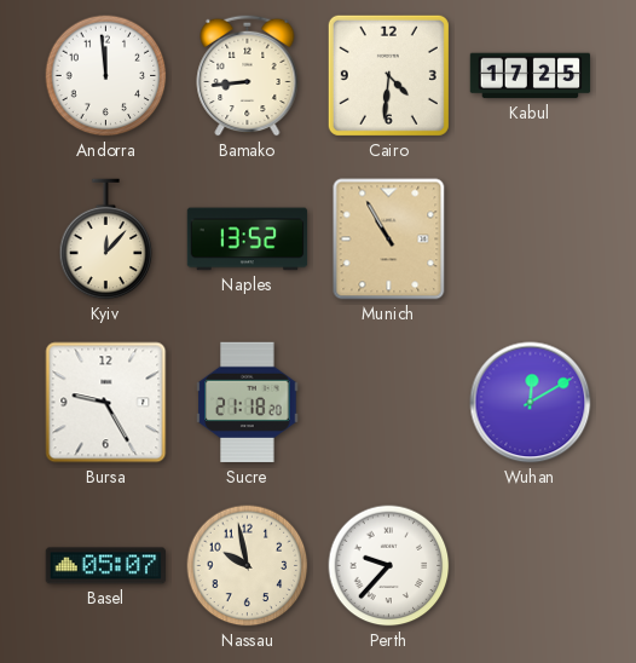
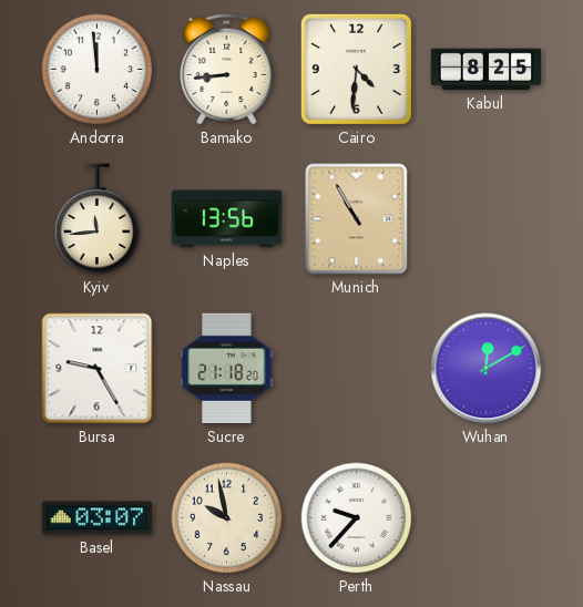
Kabul: 17:25 -> 8:25 (487, 70)
Kyiv: 12:07 -> 11:44 (98, 219)
Naples: 13:52 -> 13:56 (227, 219)
Basel: 05:07 -> 03:07 (98, 518)
